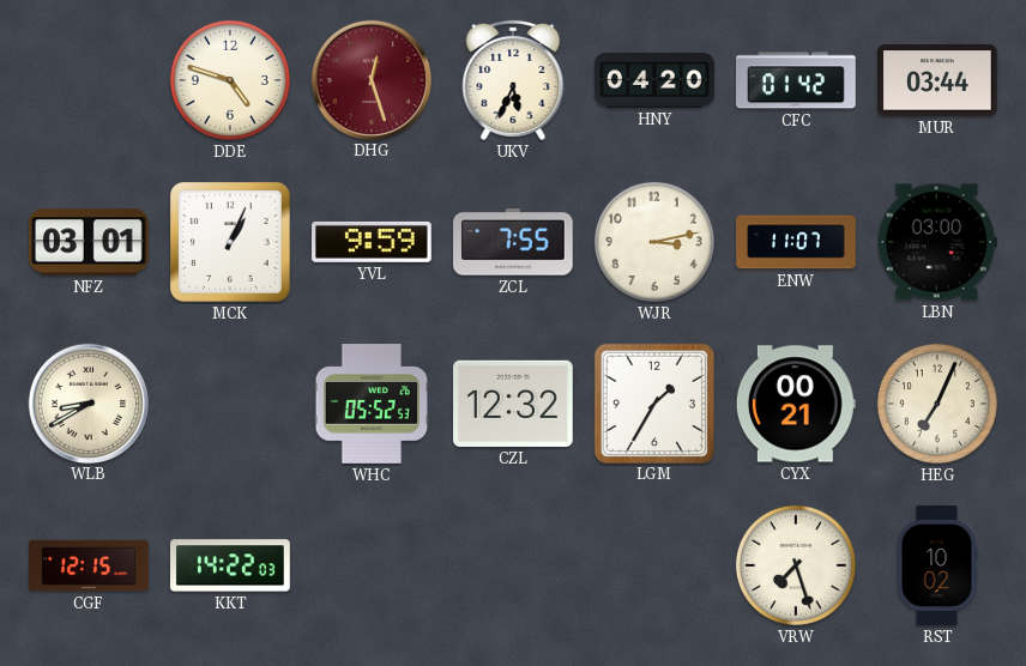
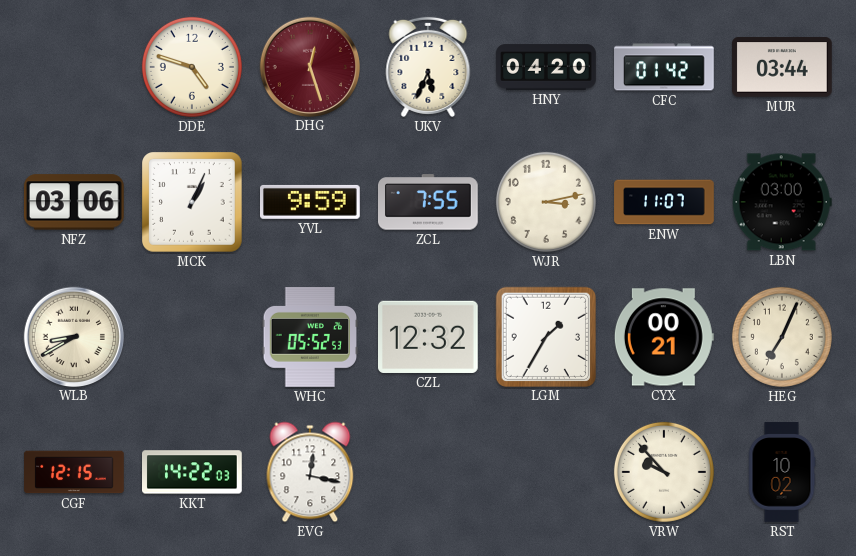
NFZ: 03:01 -> 03:06 (74, 202)
EVG: none -> 12:17 (310, 472)
VRW: 7:27 -> 9:53 (664, 472)
